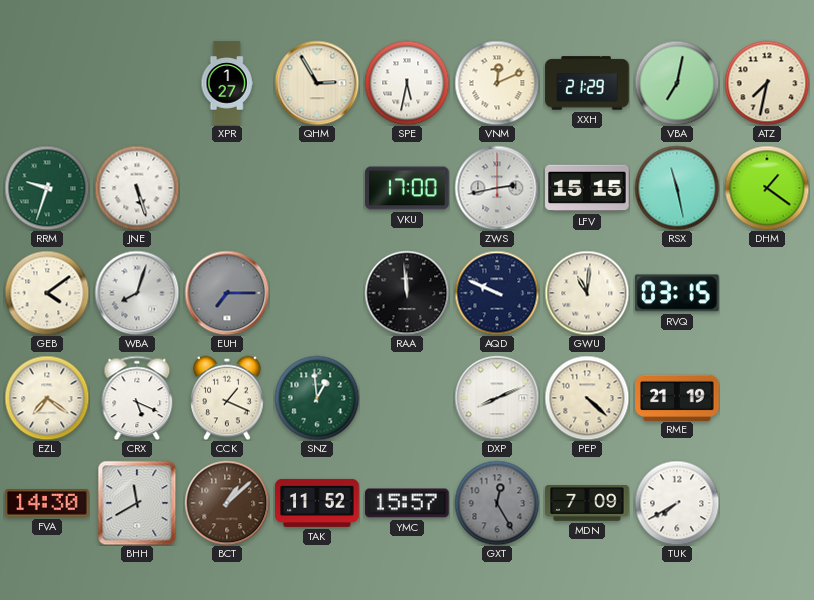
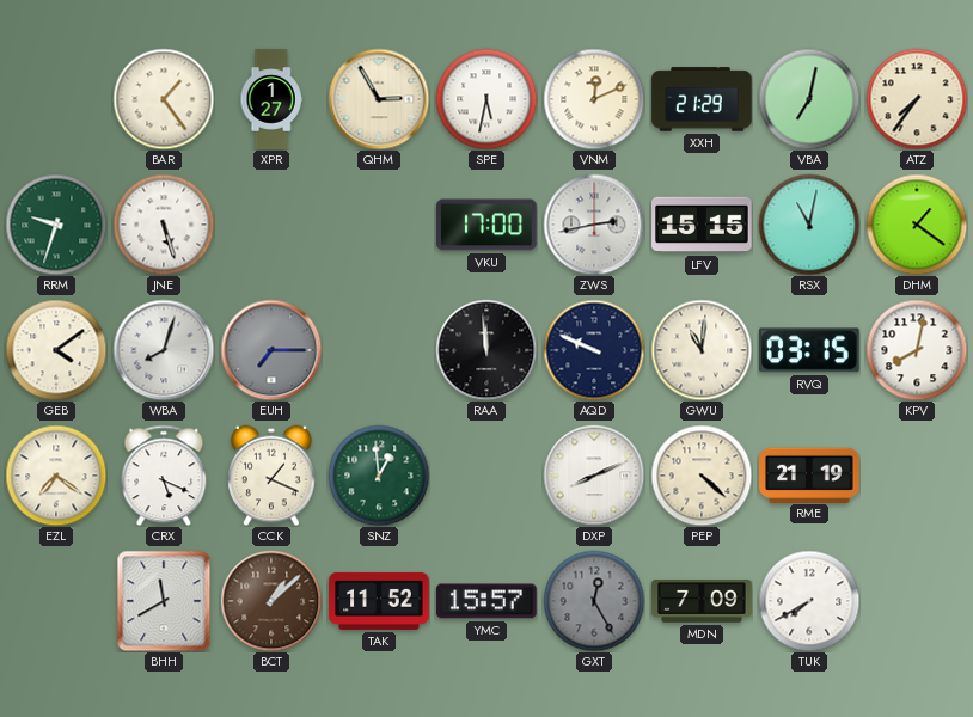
BAR: none -> 1:24 (164, 99)
ATZ: 7:32 -> 7:36 (917, 99)
RSX: 11:28 -> 11:02 (809, 225)
KPV: none -> 8:02 (917, 350)
FVA: 14:30 -> none (47, 503)
